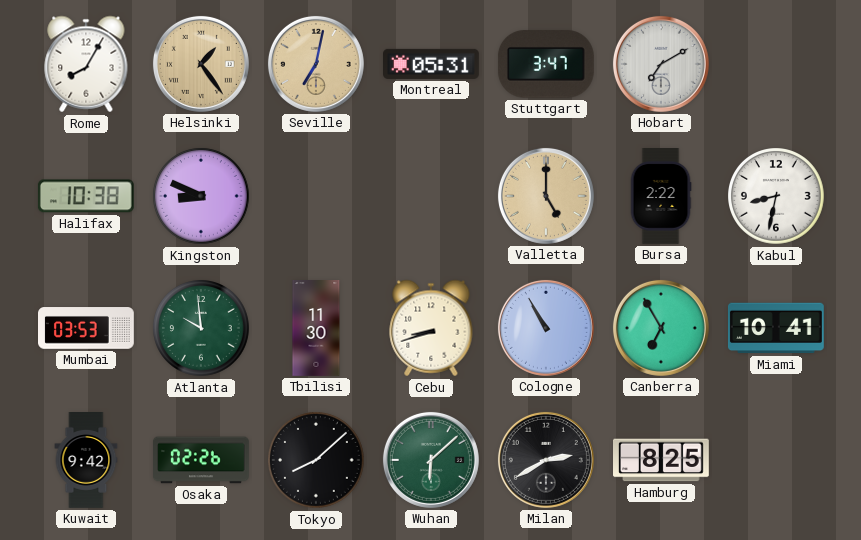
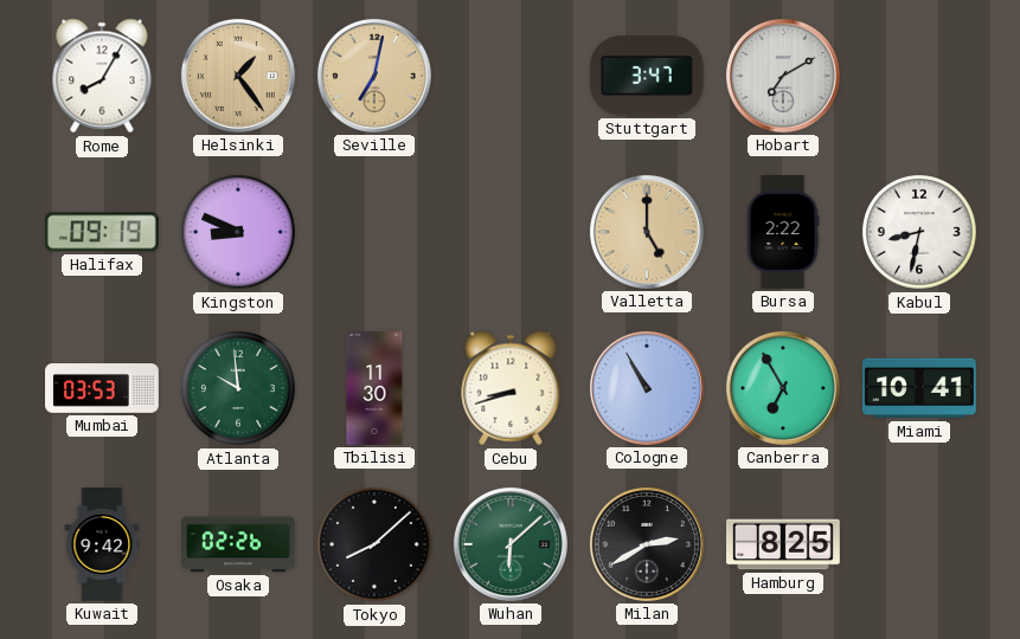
Montreal: 05:31 -> none (432, 64)
Halifax: 10:38 -> 09:19 (102, 232)
